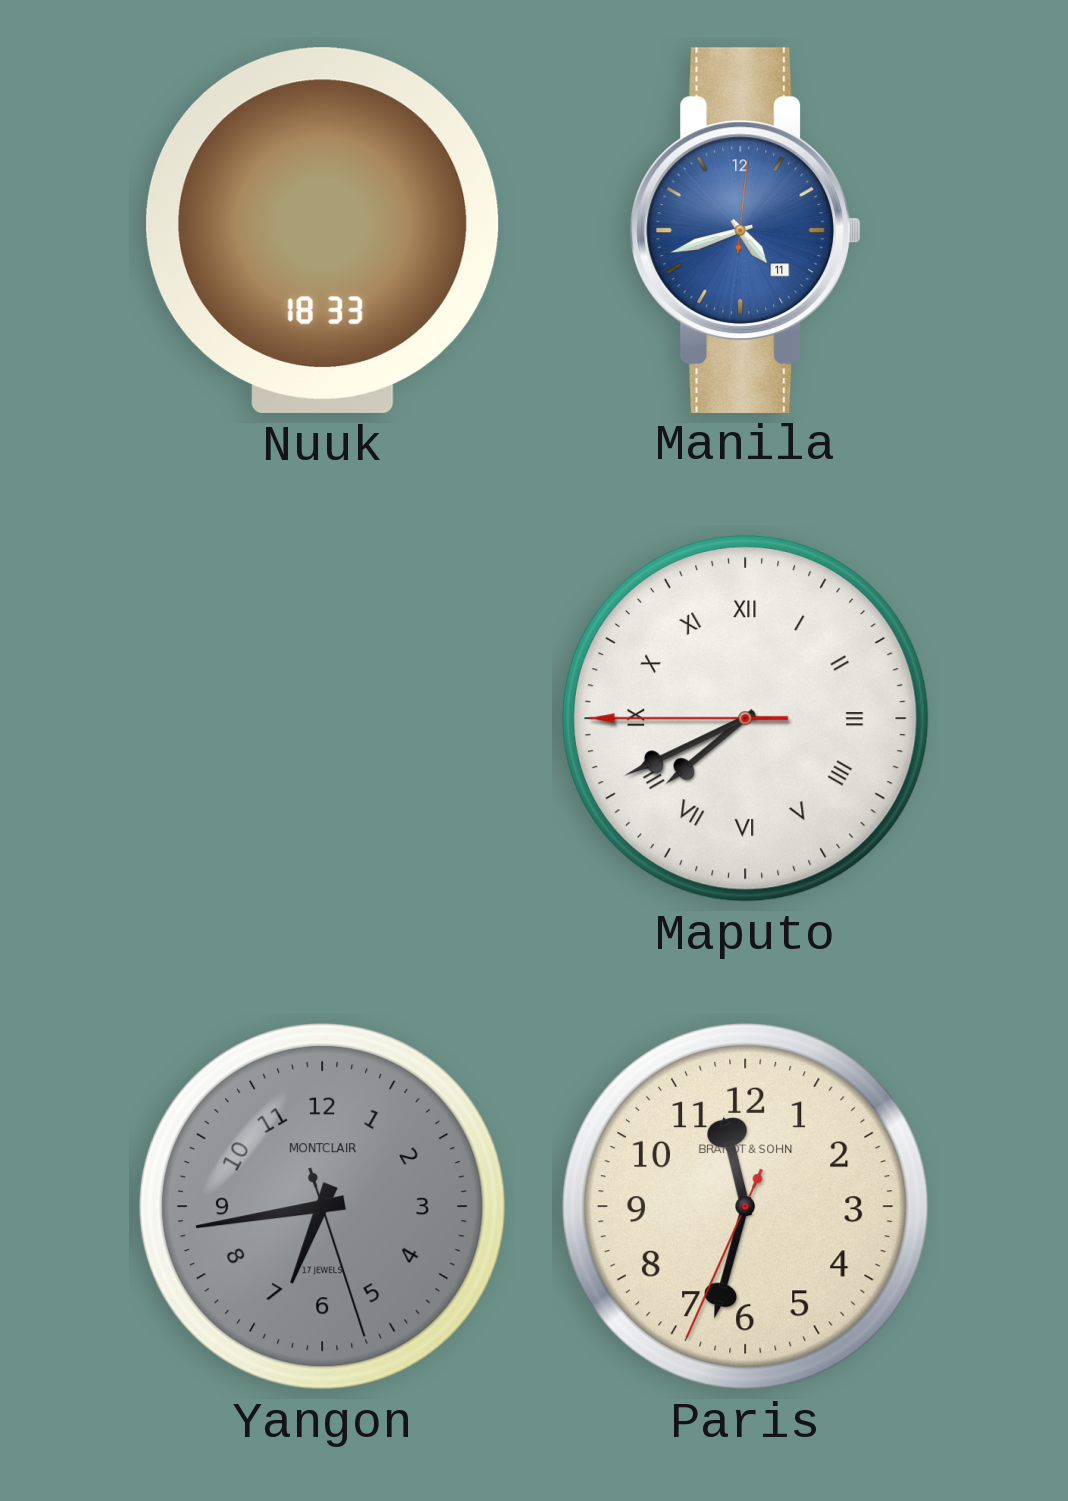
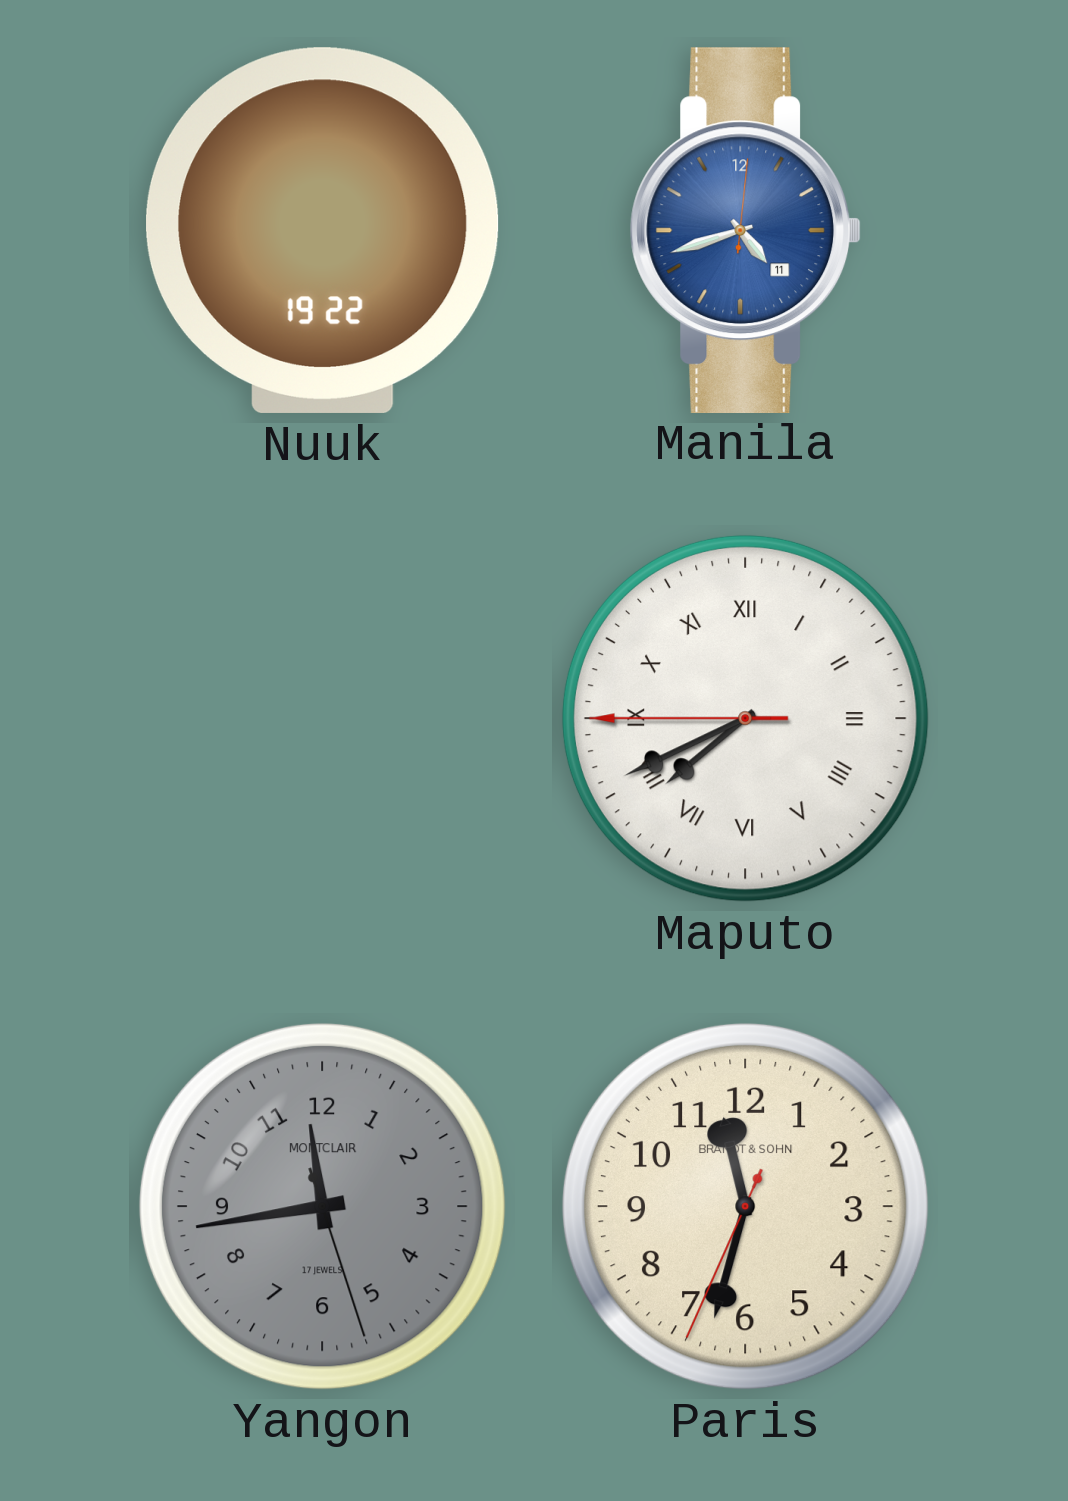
Nuuk: 18:33 -> 19:22 (323, 230)
Yangon: 6:43 -> 11:43 (322, 1206)
